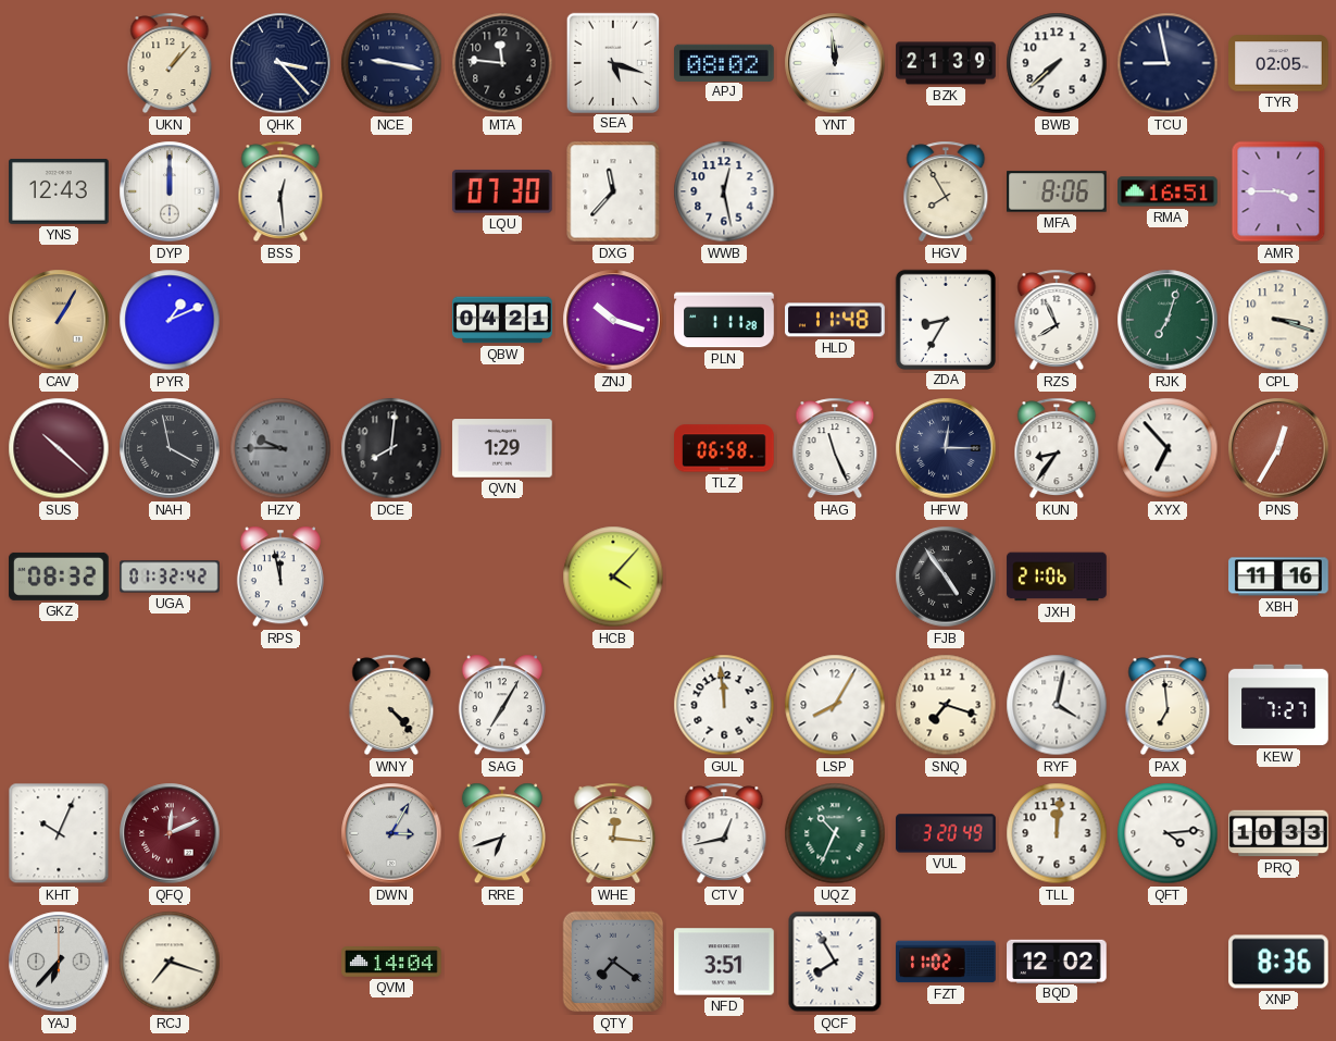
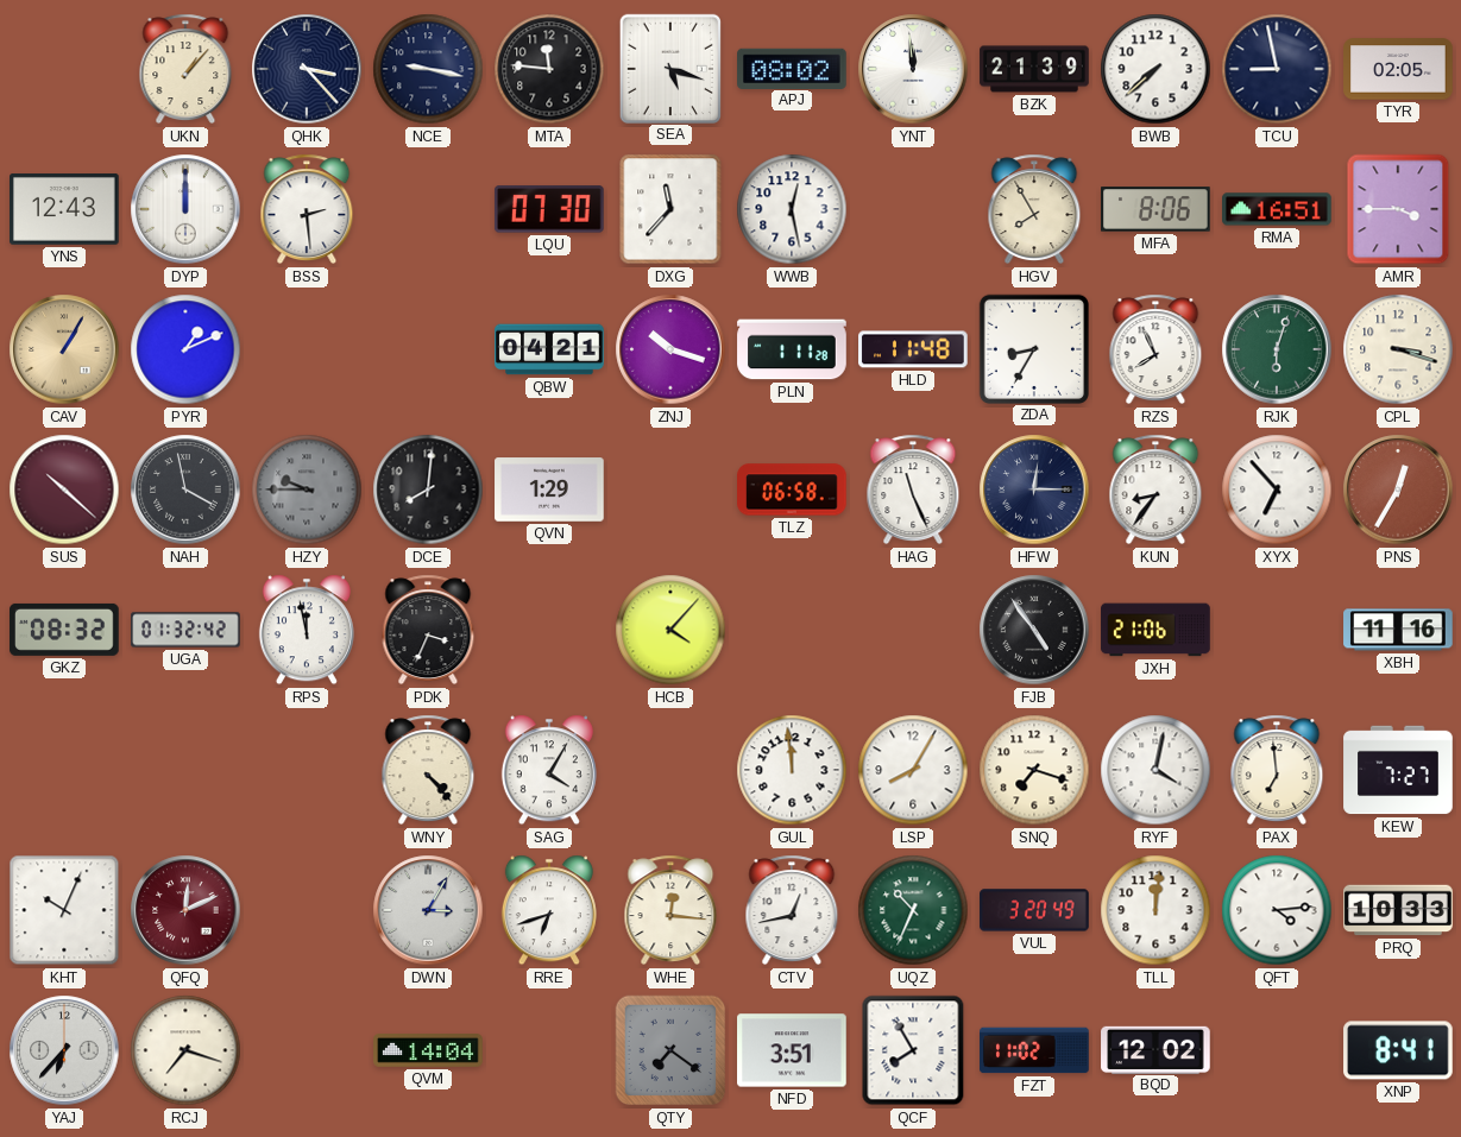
BSS: 12:29 -> 2:29 (307, 209)
RJK: 7:03 -> 6:03 (1277, 349)
PDK: none -> 3:34 (428, 630)
SAG: 7:05 -> 4:05 (549, 770)
XNP: 8:36 -> 8:41 (1398, 1050)
